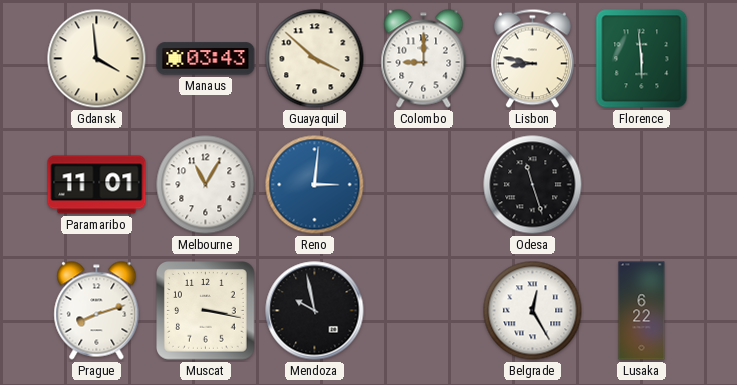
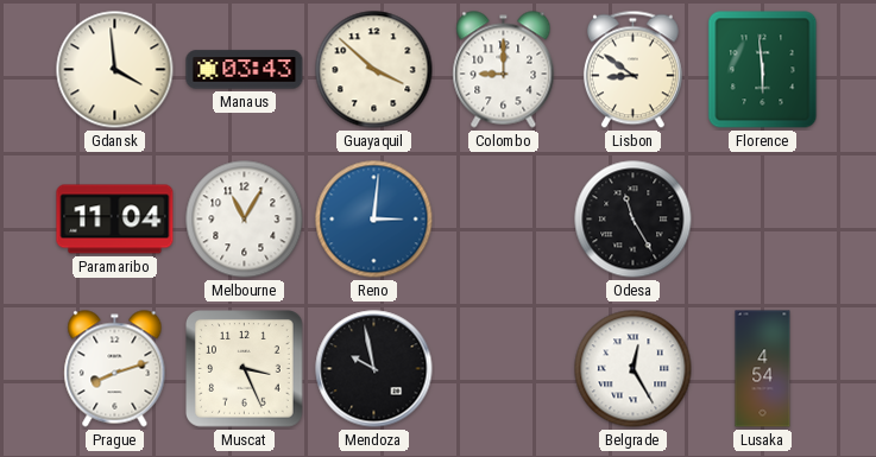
Lisbon: 8:47 -> 8:51 (632, 70)
Paramaribo: 11:01 -> 11:04 (115, 220)
Odesa: 11:27 -> 11:25 (634, 220)
Muscat: 3:17 -> 3:26 (245, 369)
Lusaka: 6:22 -> 4:54 (763, 369)
